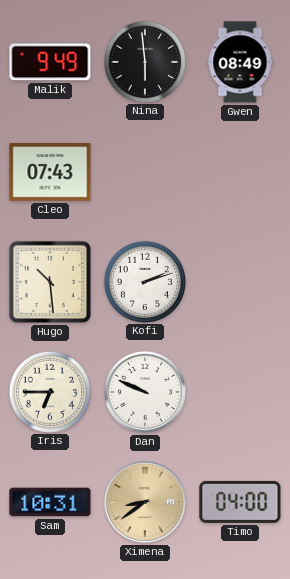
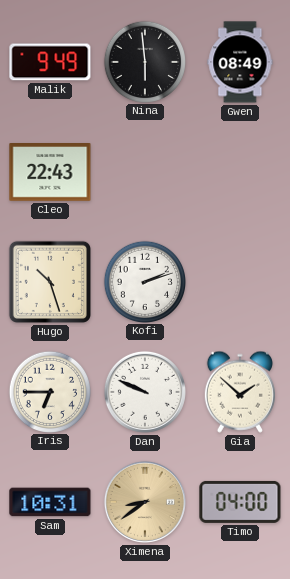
Cleo: 07:43 -> 22:43 (50, 173)
Hugo: 10:29 -> 10:27 (50, 282)
Gia: none -> 1:52 (240, 392)
